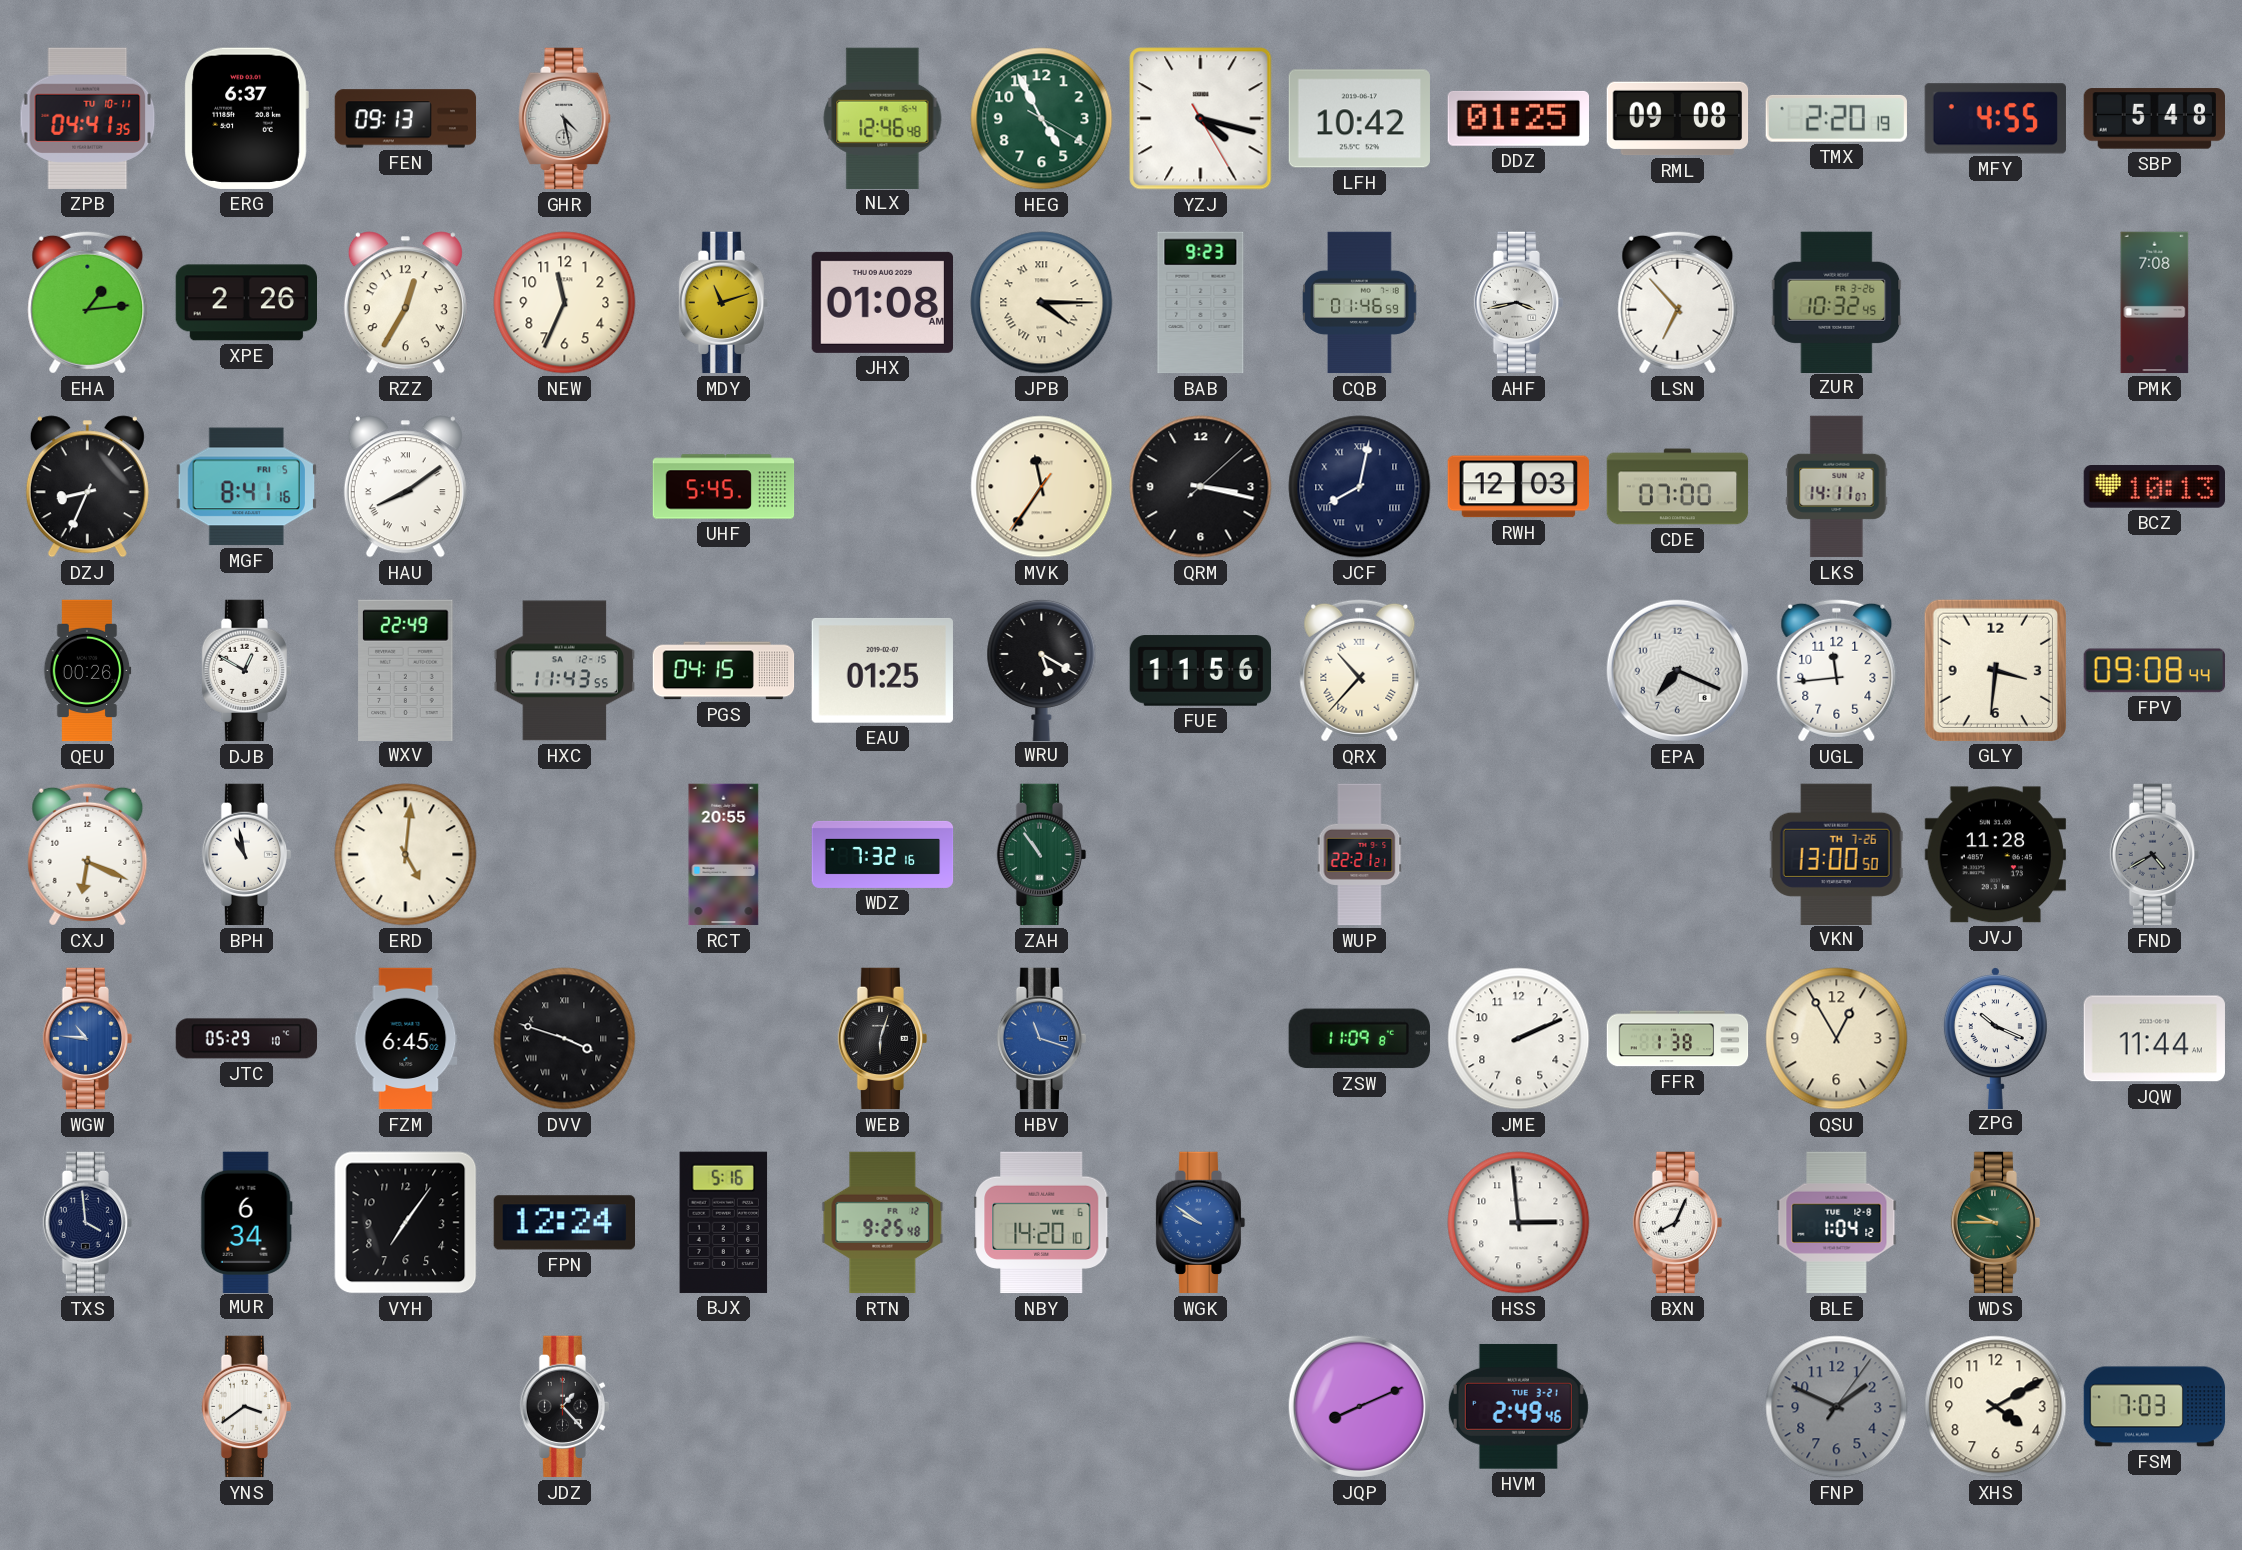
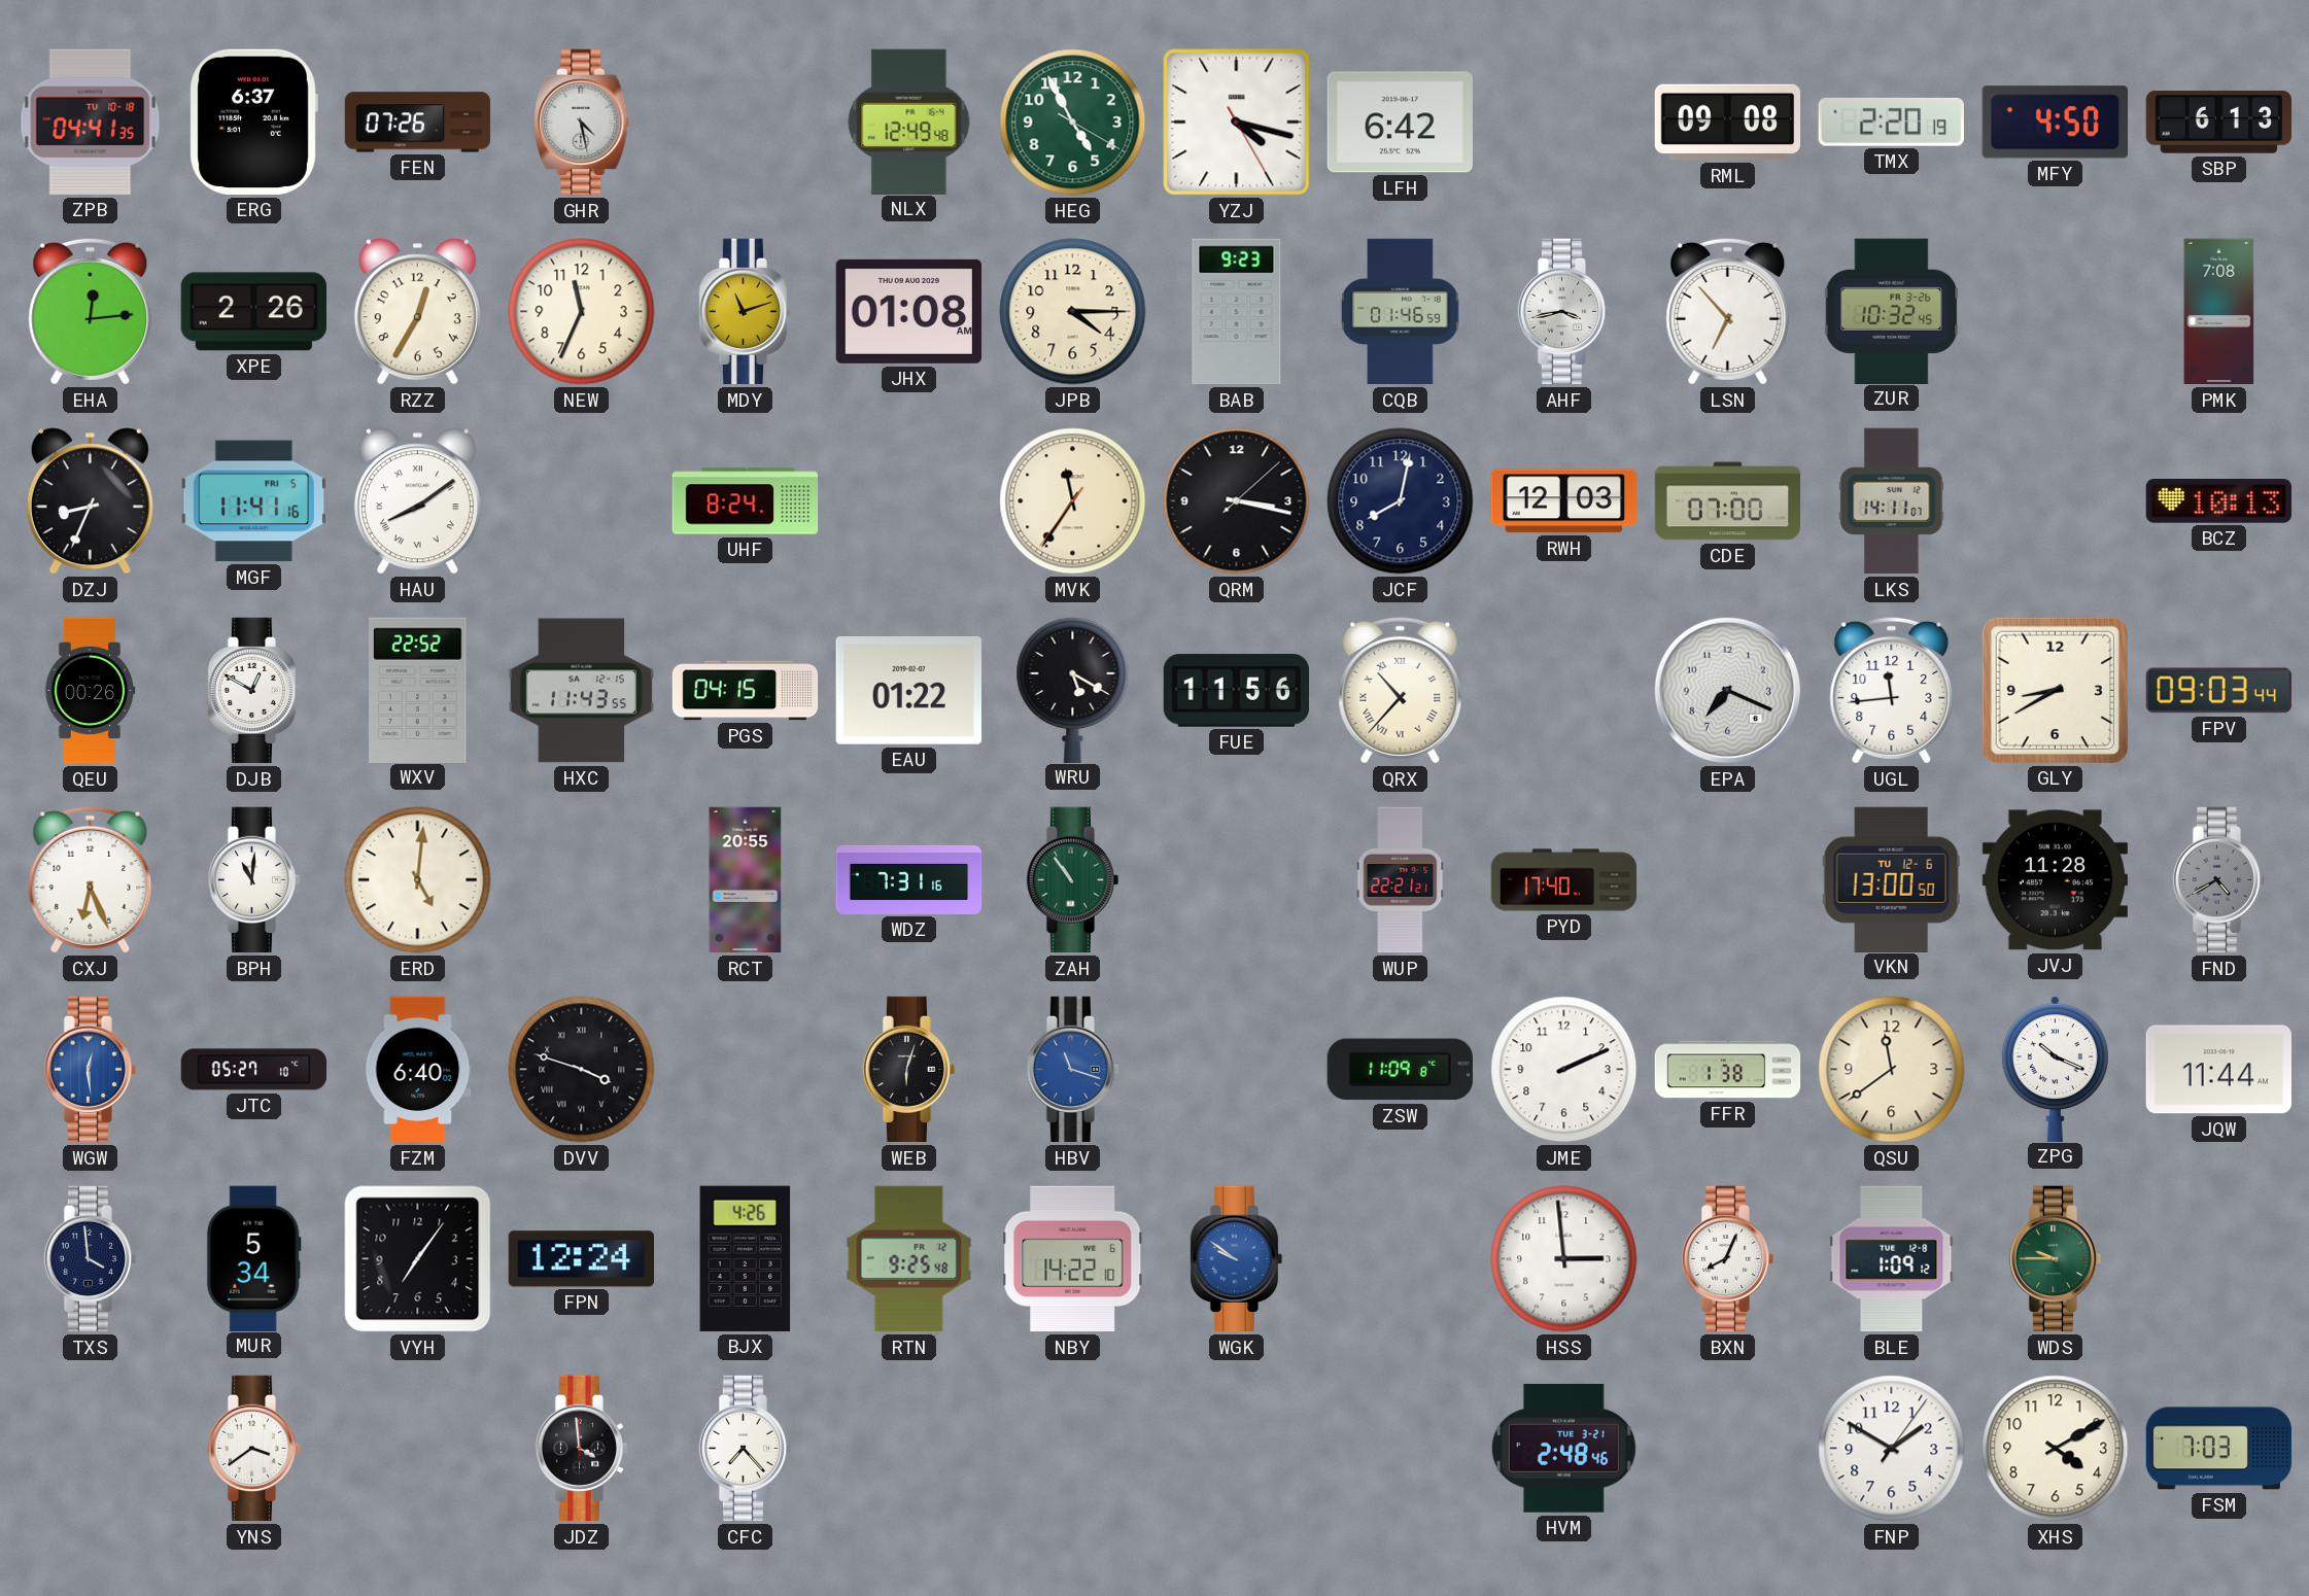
ZPB date: TU 10-11 -> TU 10-18 (91, 122)
FEN: 09:13 -> 07:26 (418, 123)
NLX: 12:46 -> 12:49 (909, 122)
LFH: 10:42 -> 6:42 (1400, 123)
DDZ: 01:25 -> none (1518, 118)
MFY: 4:55 -> 4:50 (2055, 123)
SBP: 5:48 -> 6:13 (2218, 123)
EHA: 1:14 -> 12:14 (91, 311)
JPB numerals: Roman -> Arabic (1073, 312)
MGF: 8:41 -> 11:41 (253, 501)
UHF: 5:45 -> 8:24 (746, 501)
JCF numerals: Roman -> Arabic (1401, 501)
WXV: 22:49 -> 22:52 (418, 690)
EAU: 01:25 -> 01:22 (908, 690)
GLY: 3:31 -> 8:40 (2055, 690)
FPV: 09:08 -> 09:03 (2218, 691)
CXJ: 6:19 -> 6:26 (91, 879)
BPH: 10:58 -> 11:01 (254, 880)
WDZ: 7:32 -> 7:31 (909, 879)
PYD: none -> 17:40 (1564, 880)
VKN date: TH 7-26 -> TU 12-6 (1891, 879)
WGW: 10:46 -> 12:29 (91, 1070)
JTC: 05:29 -> 05:27 (254, 1070)
FZM: 6:45 -> 6:40 (418, 1070)
QSU: 12:55 -> 11:39 (1892, 1070)
MUR: 6:34 -> 5:34 (253, 1258)
BJX: 5:16 -> 4:26 (746, 1258)
NBY: 14:20 -> 14:22 (1073, 1259)
BLE: 1:04 -> 1:09 (1892, 1259)
JDZ: 1:23 -> 3:59 (582, 1449)
CFC: none -> 7:23 (746, 1449)
JQP: 8:11 -> none (1359, 1406)
HVM: 2:49 -> 2:48 (1563, 1448)
FNP: 1:49 -> 1:50 (1892, 1449)
FNP dial: grey -> white (1892, 1449)
